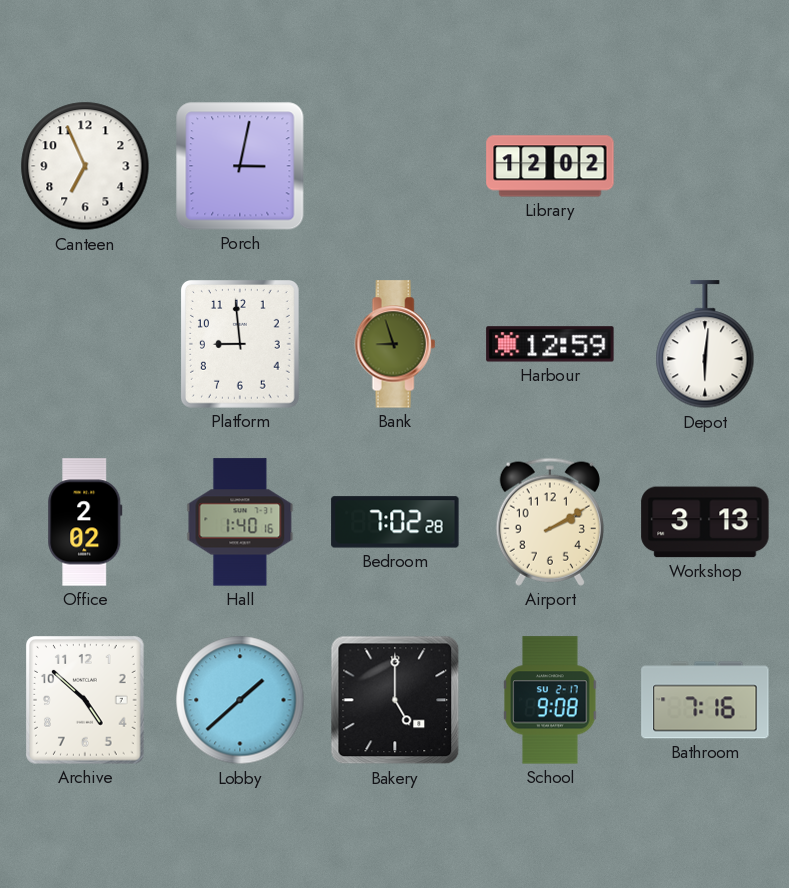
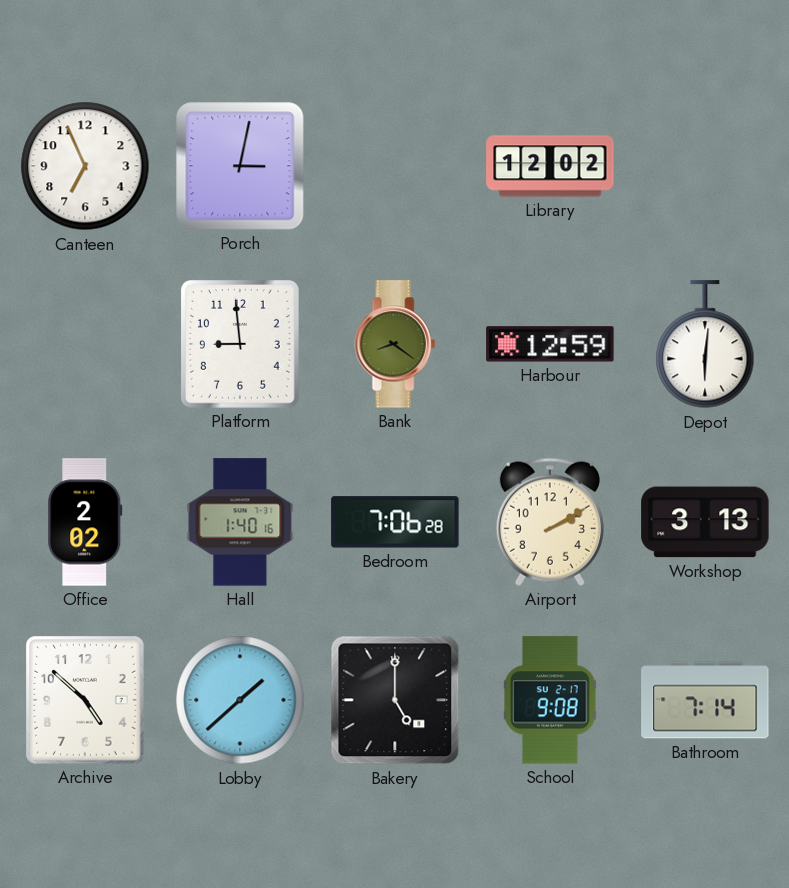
Bank: 8:57 -> 8:21 (395, 344)
Bedroom: 7:02 -> 7:06 (395, 522)
Bathroom: 7:16 -> 7:14 (705, 700)
